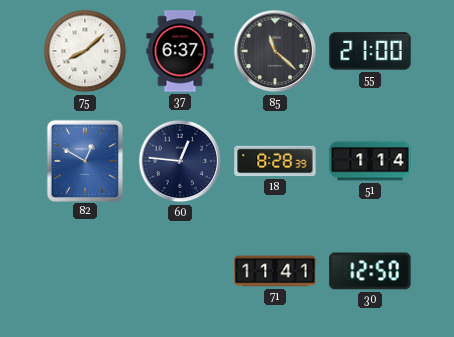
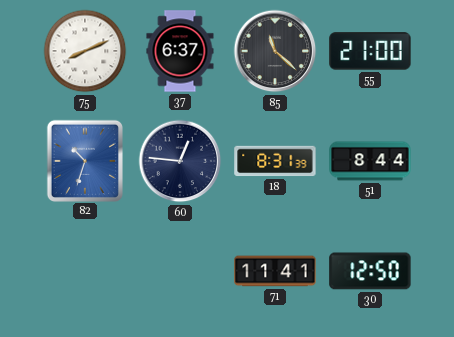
75: 8:08 -> 8:11 (85, 51)
82: 12:50 -> 10:33 (84, 160)
18: 8:28 -> 8:31 (275, 161)
51: 1:14 -> 8:44 (370, 161)
